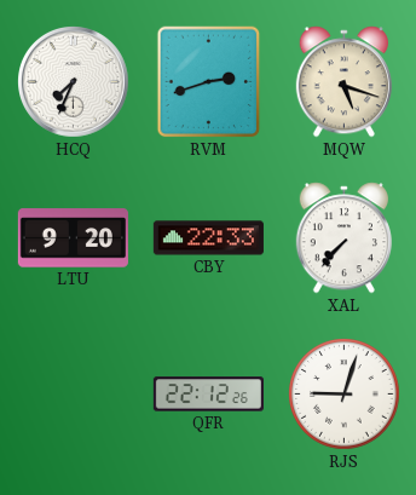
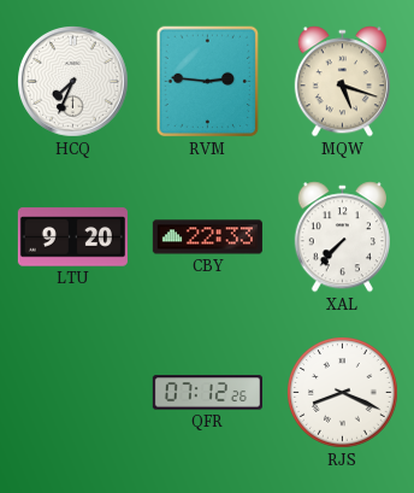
RVM: 2:42 -> 2:46 (208, 82)
QFR: 22:12 -> 07:12 (207, 393)
RJS: 9:03 -> 8:19 (343, 393)
